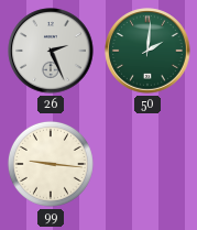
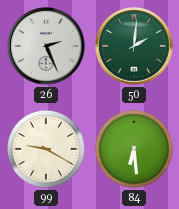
99: 9:16 -> 9:20 (46, 149)
84: none -> 6:29 (134, 149)
